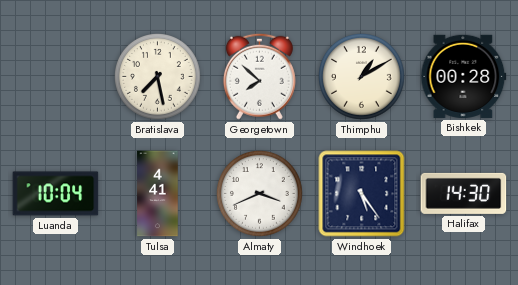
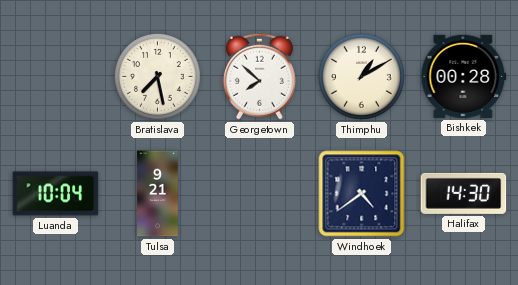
Tulsa: 4:41 -> 9:21 (158, 194)
Almaty: 3:41 -> none (260, 194)
Windhoek: 5:24 -> 4:39 (362, 194)
